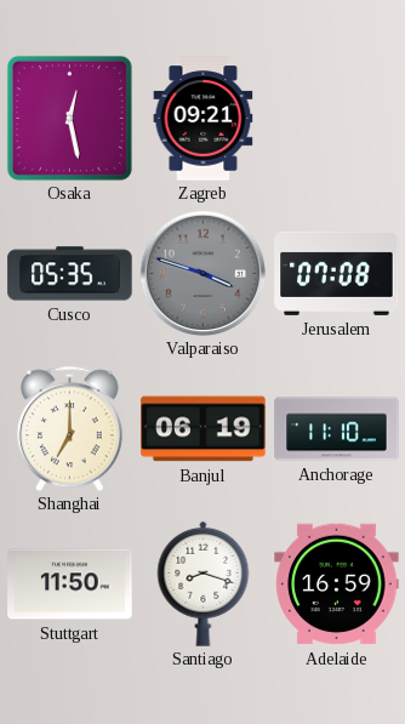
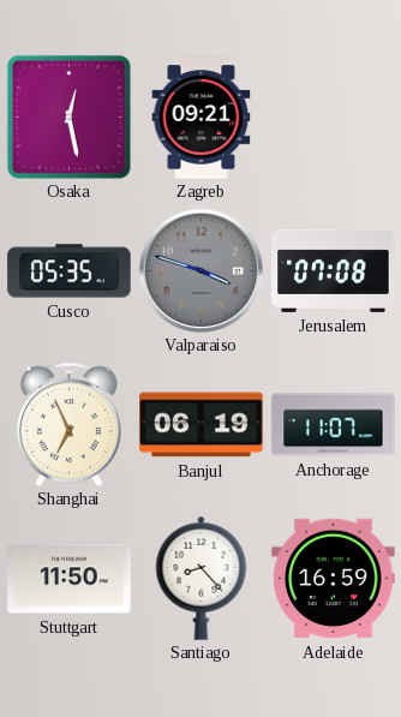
Shanghai: 7:00 -> 6:56 (70, 424)
Anchorage: 11:10 -> 11:07 (334, 425)
Santiago: 8:18 -> 8:23 (202, 578)
